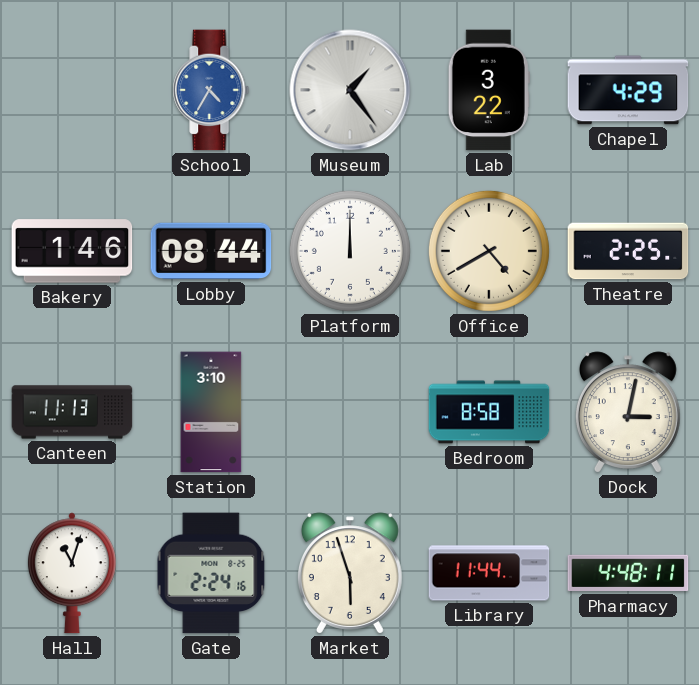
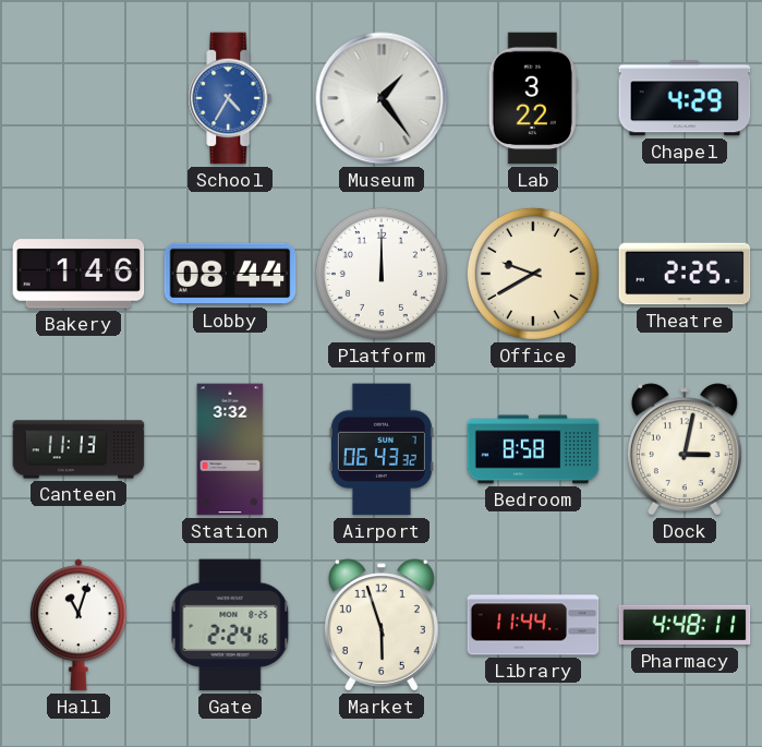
Office: 4:40 -> 9:40 (533, 274)
Station: 3:10 -> 3:32 (230, 449)
Airport: none -> 06:43 (382, 449)
